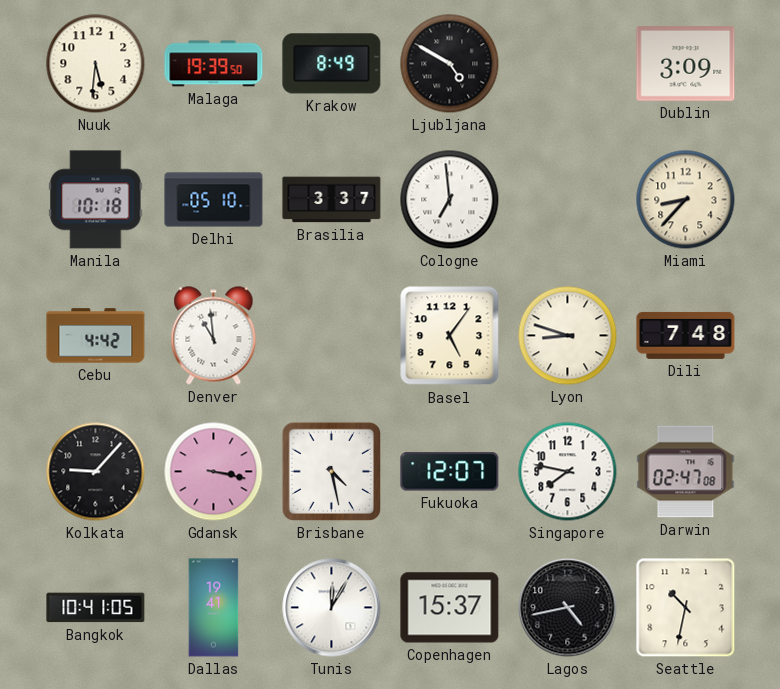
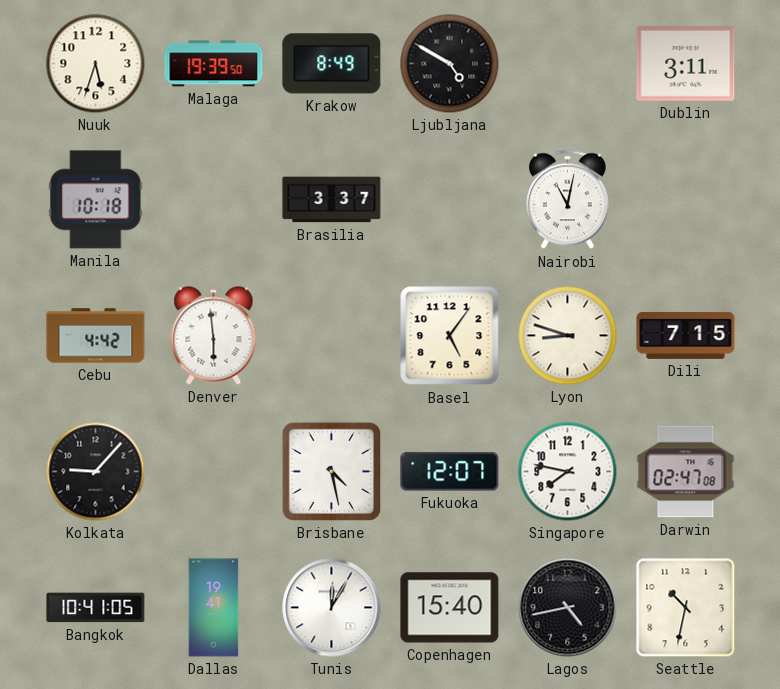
Nuuk: 5:31 -> 5:33 (96, 64)
Dublin: 3:09 -> 3:11 (686, 64)
Delhi: 05:10 -> none (214, 200)
Cologne: 6:59 -> none (450, 200)
Nairobi: none -> 11:02 (567, 200)
Miami: 8:37 -> none (686, 200)
Denver: 10:59 -> 5:59 (214, 336)
Dili: 7:48 -> 7:15 (686, 335)
Gdansk: 3:17 -> none (214, 472)
Copenhagen: 15:37 -> 15:40 (450, 608)
